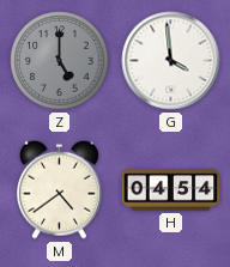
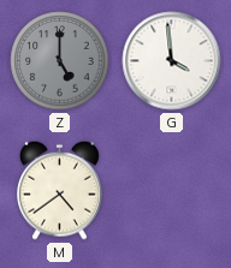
H: 04:54 -> none (171, 190)
